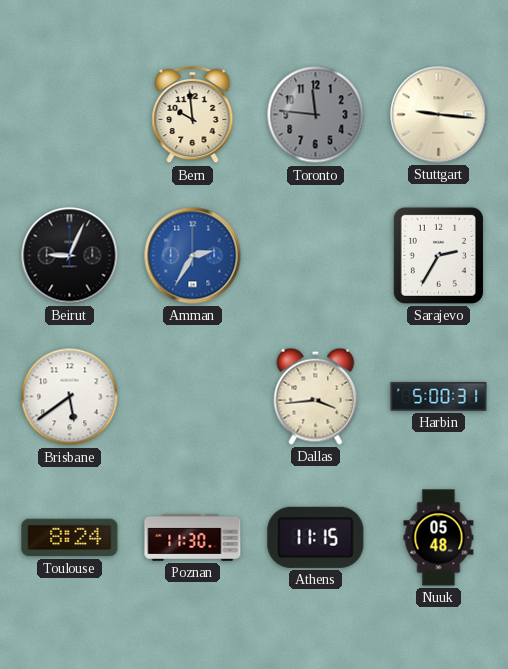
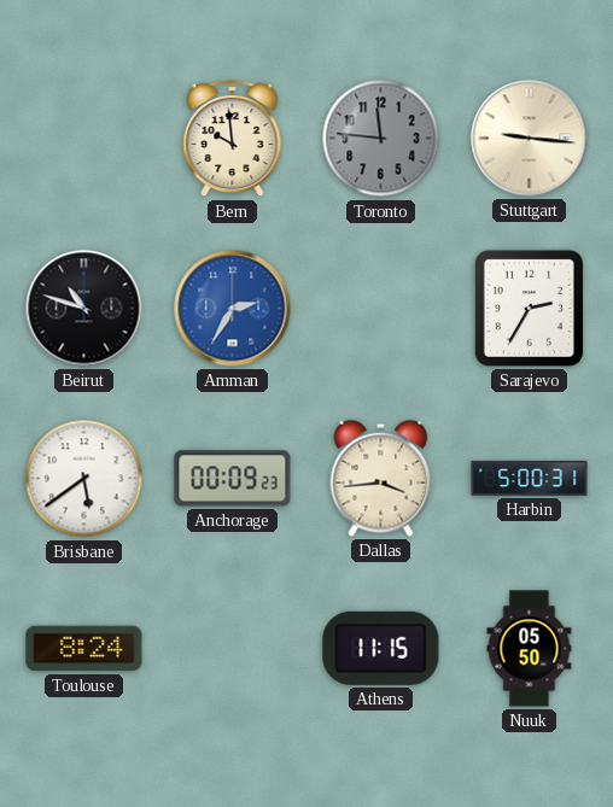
Beirut: 9:04 -> 10:48 (84, 309)
Anchorage: none -> 00:09 (233, 479)
Poznan: 11:30 -> none (193, 537)
Nuuk: 05:48 -> 05:50 (530, 649)
